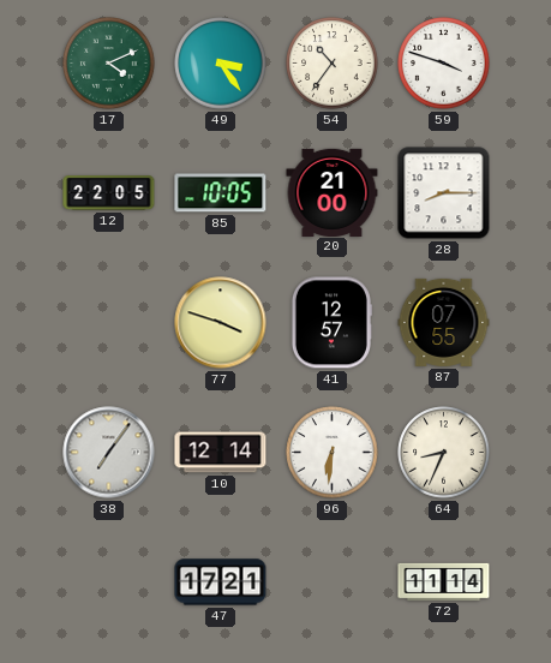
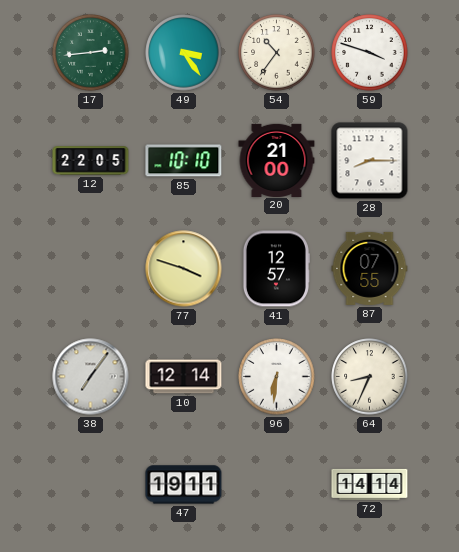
17: 4:11 -> 2:44 (91, 53)
85: 10:05 -> 10:10 (184, 161)
47: 17:21 -> 19:11 (184, 485)
72: 11:14 -> 14:14 (370, 484)
